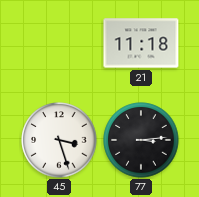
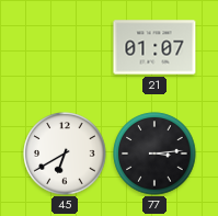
21: 11:18 -> 01:07 (154, 47)
45: 3:27 -> 6:40 (65, 154)
